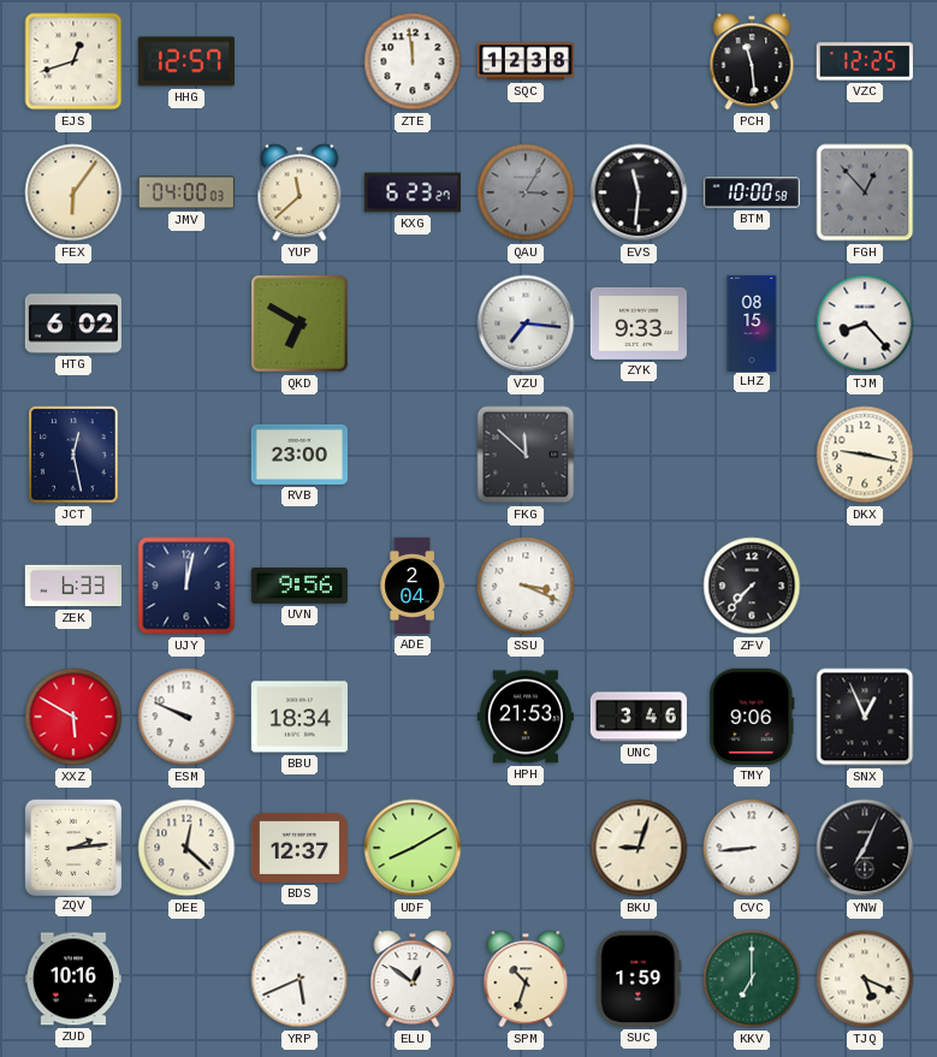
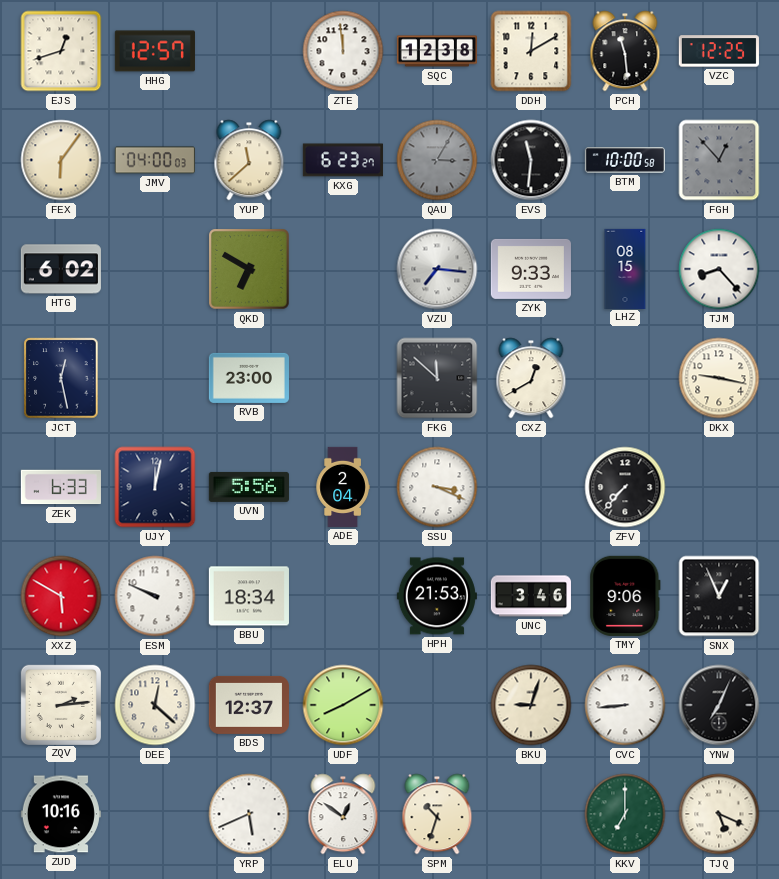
DDH: none -> 12:10 (531, 51)
CXZ: none -> 12:40 (531, 378)
UVN: 9:56 -> 5:56 (249, 487)
SUC: 1:59 -> none (639, 979)
